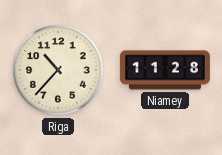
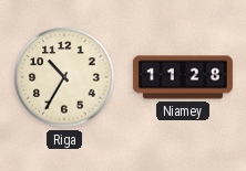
Riga: 10:37 -> 10:35 (64, 77)
